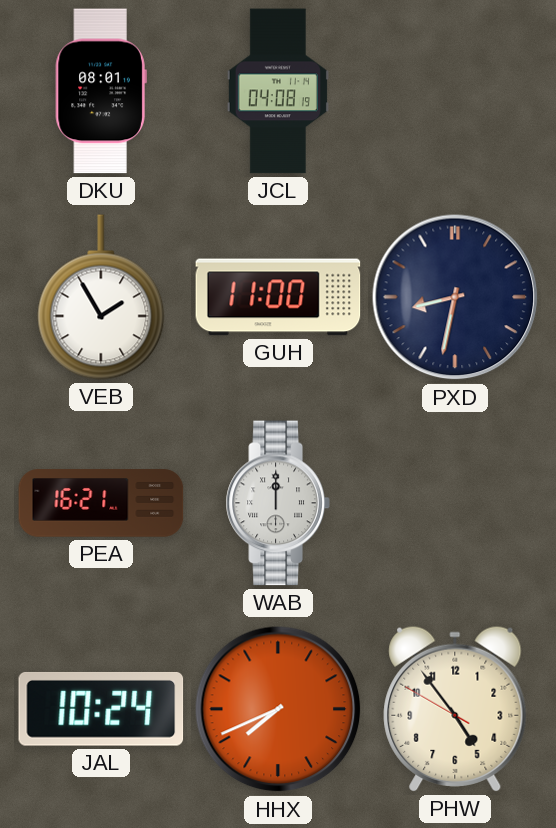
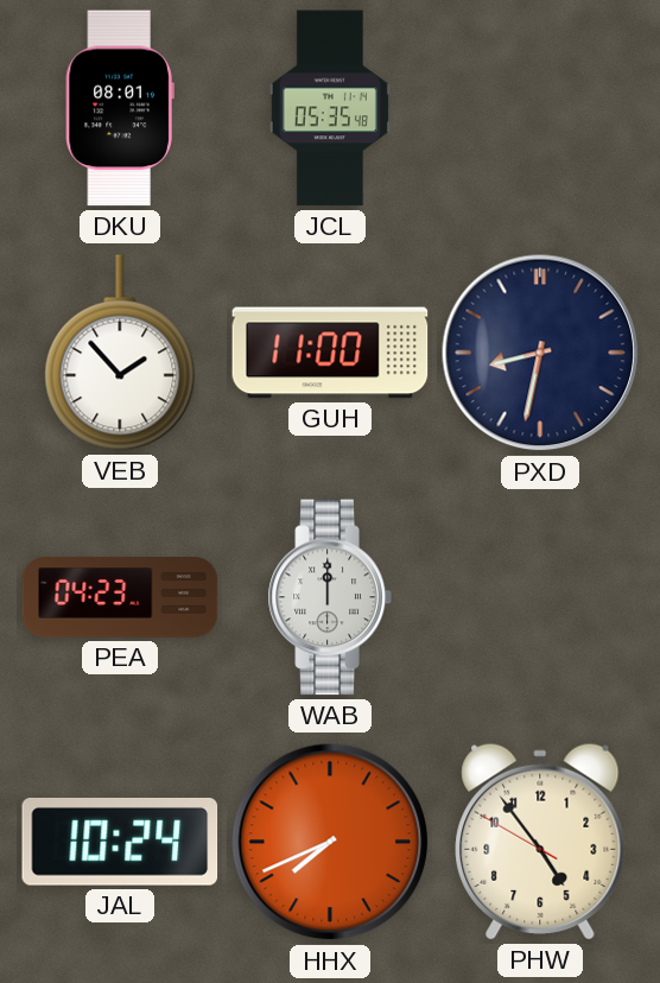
JCL: 04:08 -> 05:35 (330, 108)
VEB: 1:55 -> 1:53 (120, 353)
PEA: 16:21 -> 04:23 (120, 597)
